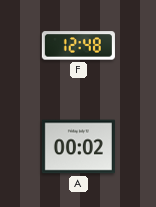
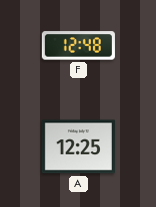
A: 00:02 -> 12:25 (78, 147)
